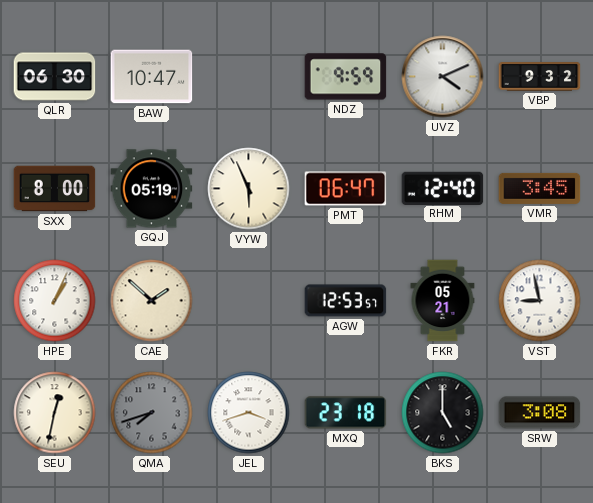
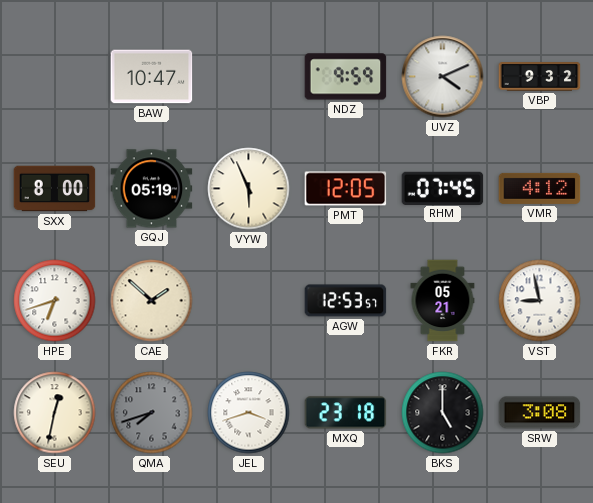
QLR: 06:30 -> none (55, 77)
PMT: 06:47 -> 12:05 (346, 189)
RHM: 12:40 -> 07:45 (443, 188)
VMR: 3:45 -> 4:12 (540, 188)
HPE: 1:04 -> 6:42 (55, 301)
